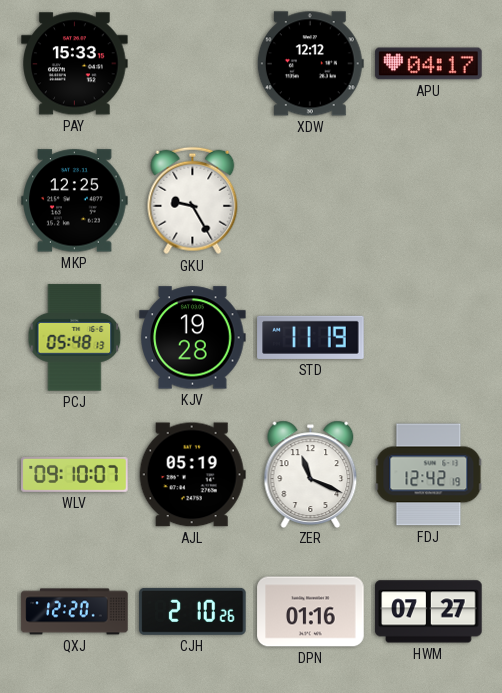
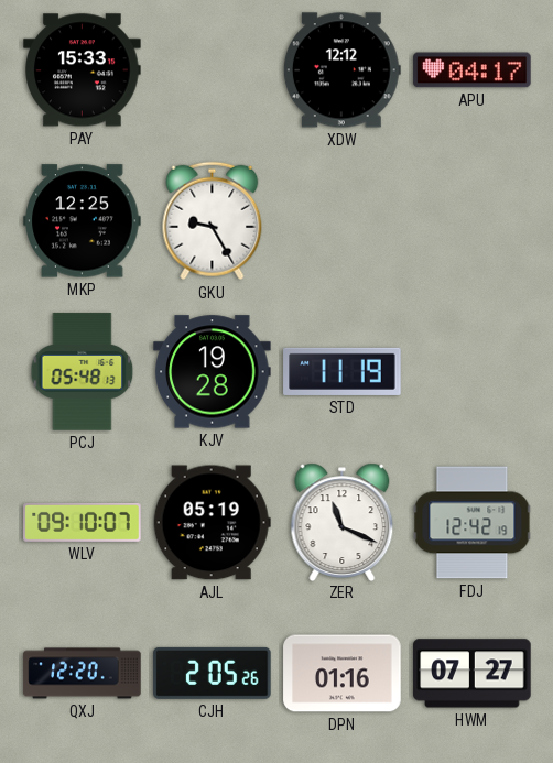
CJH: 2:10 -> 2:05 (213, 673)
